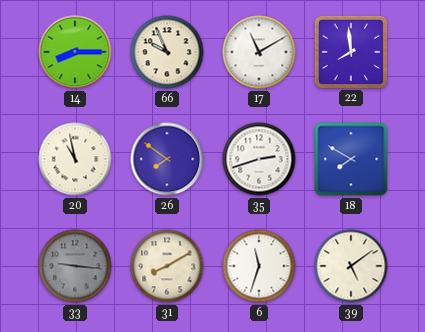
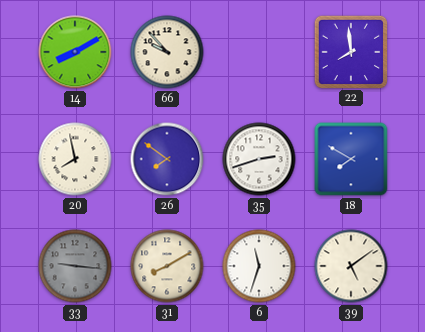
14: 8:15 -> 8:10 (75, 52)
66: 9:56 -> 9:53 (167, 52)
17: 11:10 -> none (259, 52)
20: 10:58 -> 7:58 (75, 159)
